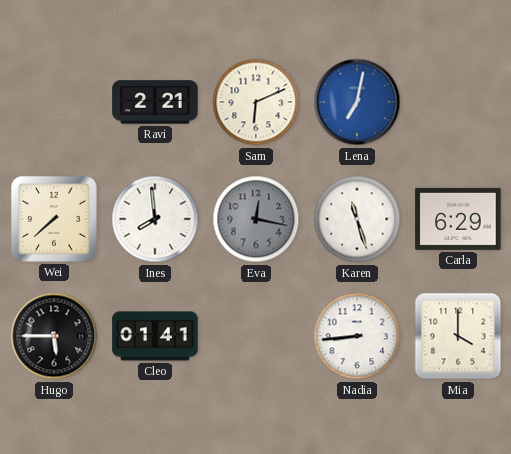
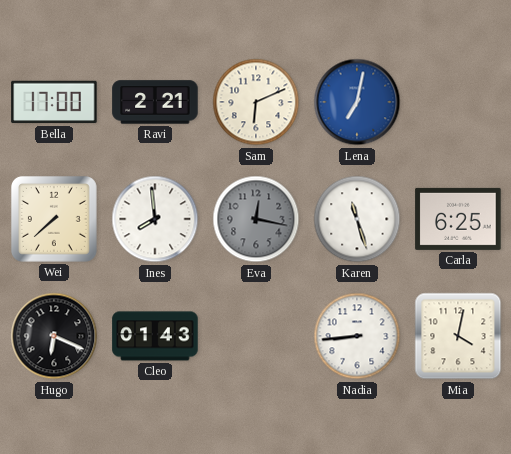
Bella: none -> 17:00 (54, 102)
Carla: 6:29 -> 6:25 (458, 219)
Hugo: 5:45 -> 6:19 (54, 336)
Cleo: 01:41 -> 01:43 (155, 336)
Mia: 4:00 -> 4:02 (458, 336)
